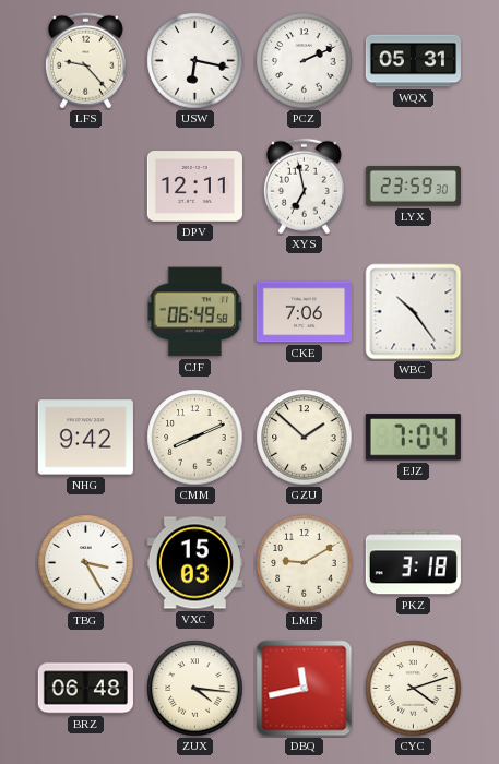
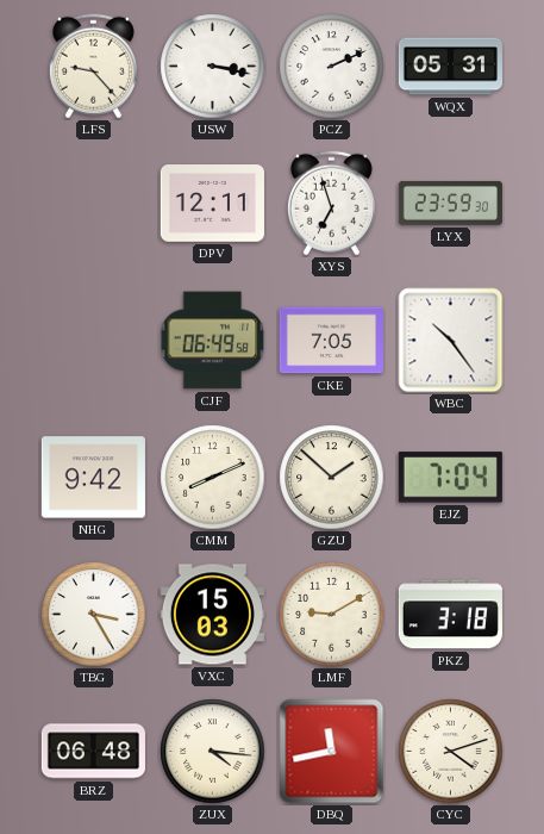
USW: 6:17 -> 3:17 (213, 67)
XYS: 6:58 -> 6:57 (331, 204)
CKE: 7:06 -> 7:05 (331, 341)
